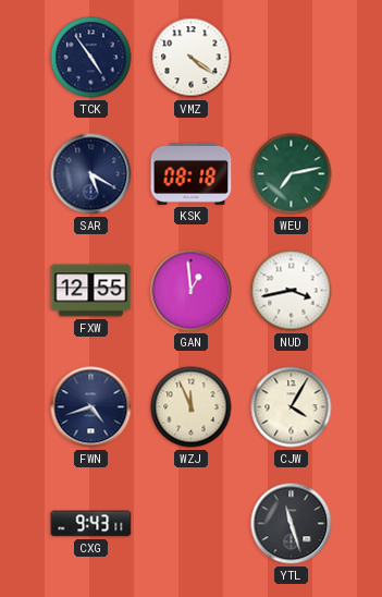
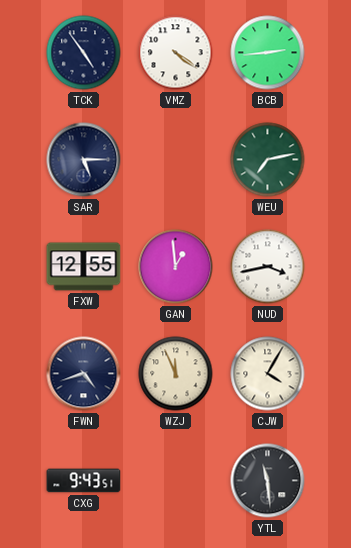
BCB: none -> 2:44 (268, 53)
SAR: 5:20 -> 5:15 (84, 160)
KSK: 08:18 -> none (192, 173)
CXG: 9:43:11 -> 9:43:51 (84, 481)
YTL: 11:27 -> 11:29 (268, 481)
